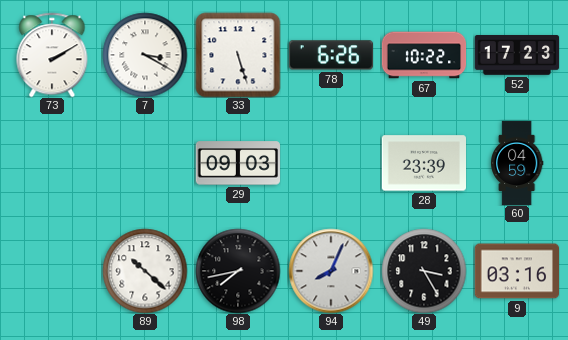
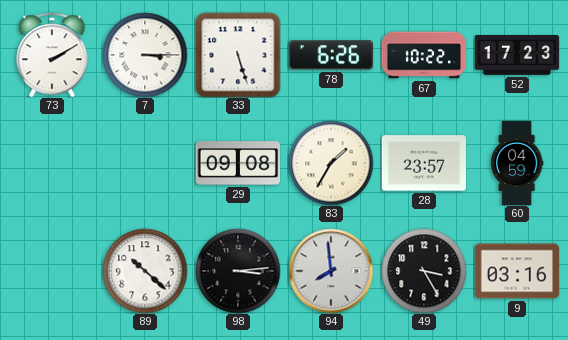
7: 3:20 -> 3:15 (145, 55)
29: 09:03 -> 09:08 (238, 163)
83: none -> 1:35 (331, 163)
28: 23:39 -> 23:57 (423, 163)
98: 7:43 -> 3:14 (238, 271)
94: 8:04 -> 7:59 (331, 271)
